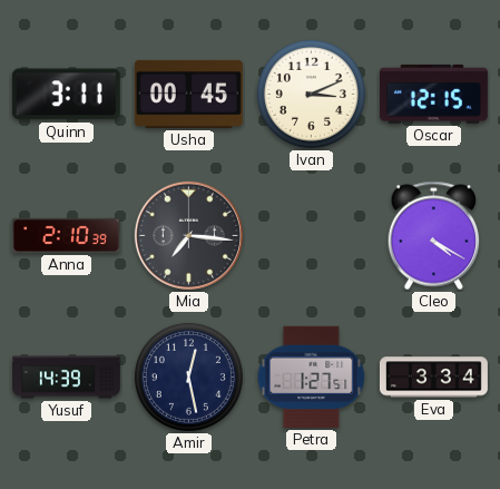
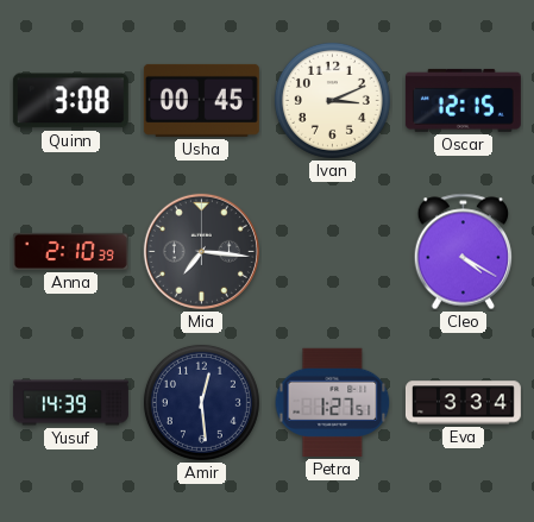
Quinn: 3:11 -> 3:08 (70, 101)
Amir: 12:28 -> 12:29 (201, 402)
